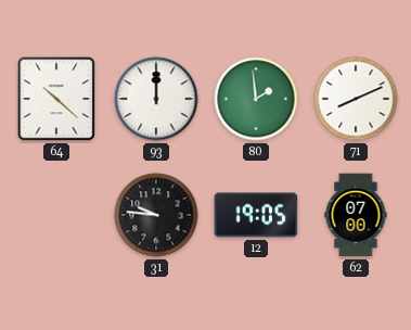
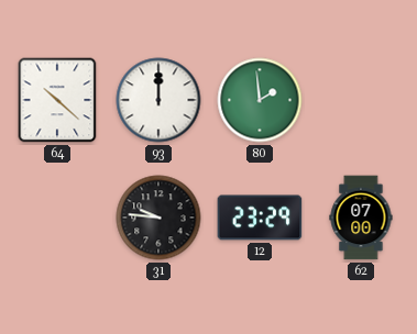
71: 8:11 -> none (356, 99)
12: 19:05 -> 23:29 (260, 218)
